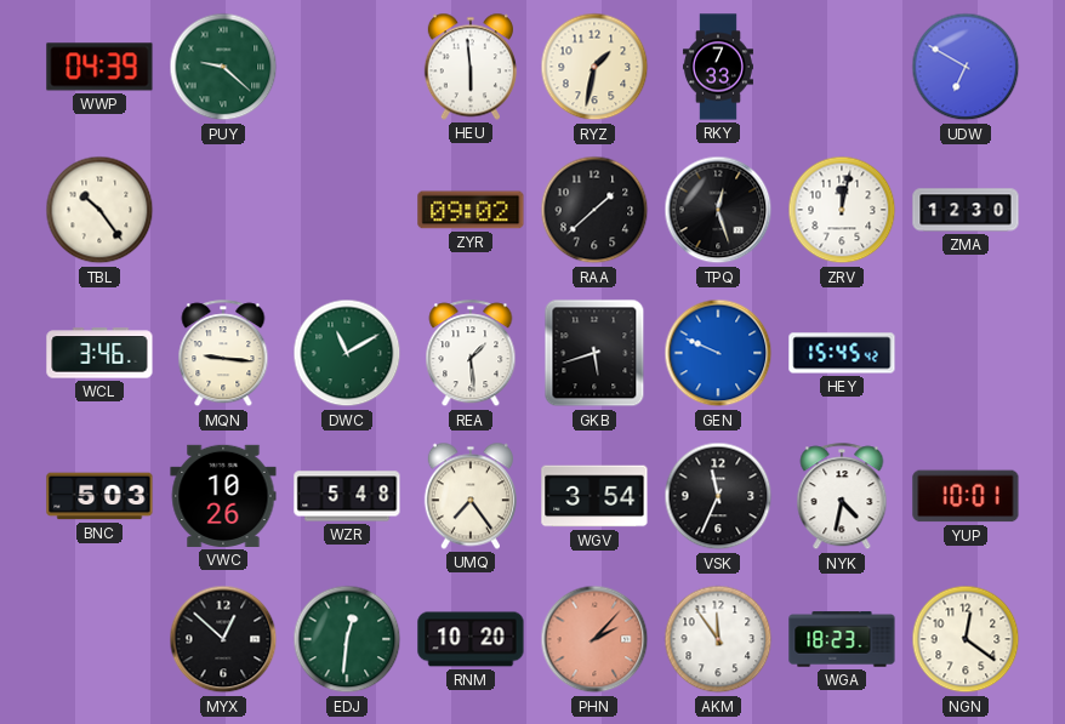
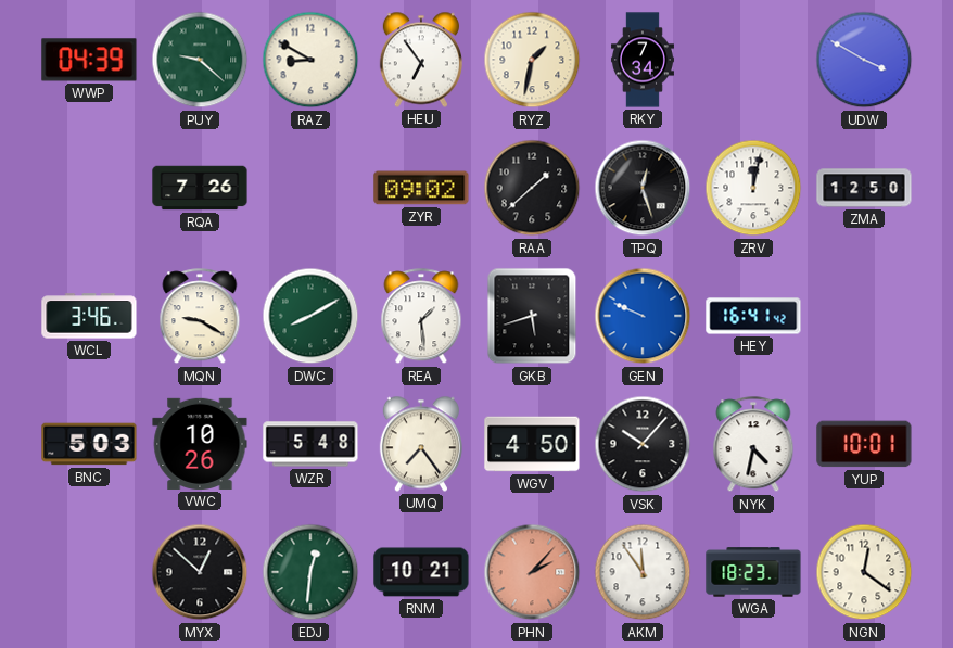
RAZ: none -> 8:50 (310, 60)
HEU: 5:59 -> 6:54 (421, 60)
RKY: 7:33 -> 7:34 (643, 60)
UDW: 6:50 -> 3:50 (864, 60)
TBL: 10:24 -> none (99, 210)
RQA: none -> 7:26 (200, 188)
ZMA: 12:30 -> 12:50 (864, 188)
MQN: 9:16 -> 9:20 (200, 317)
DWC: 11:10 -> 8:10 (310, 316)
HEY: 15:45 -> 16:41 (753, 316)
WGV: 3:54 -> 4:50 (532, 444)
VSK: 11:34 -> 10:07 (643, 444)
RNM: 10:20 -> 10:21 (421, 572)
